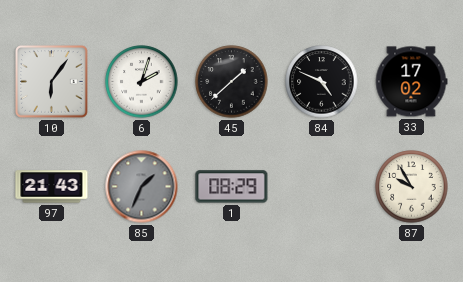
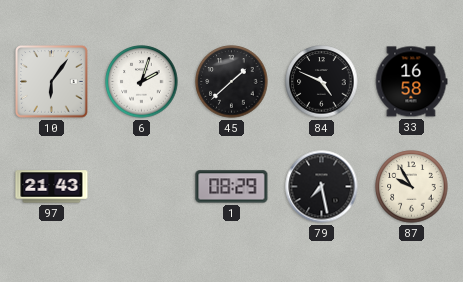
33: 17:02 -> 16:58 (411, 82)
85: 1:34 -> none (142, 187)
79: none -> 7:28 (322, 187)
